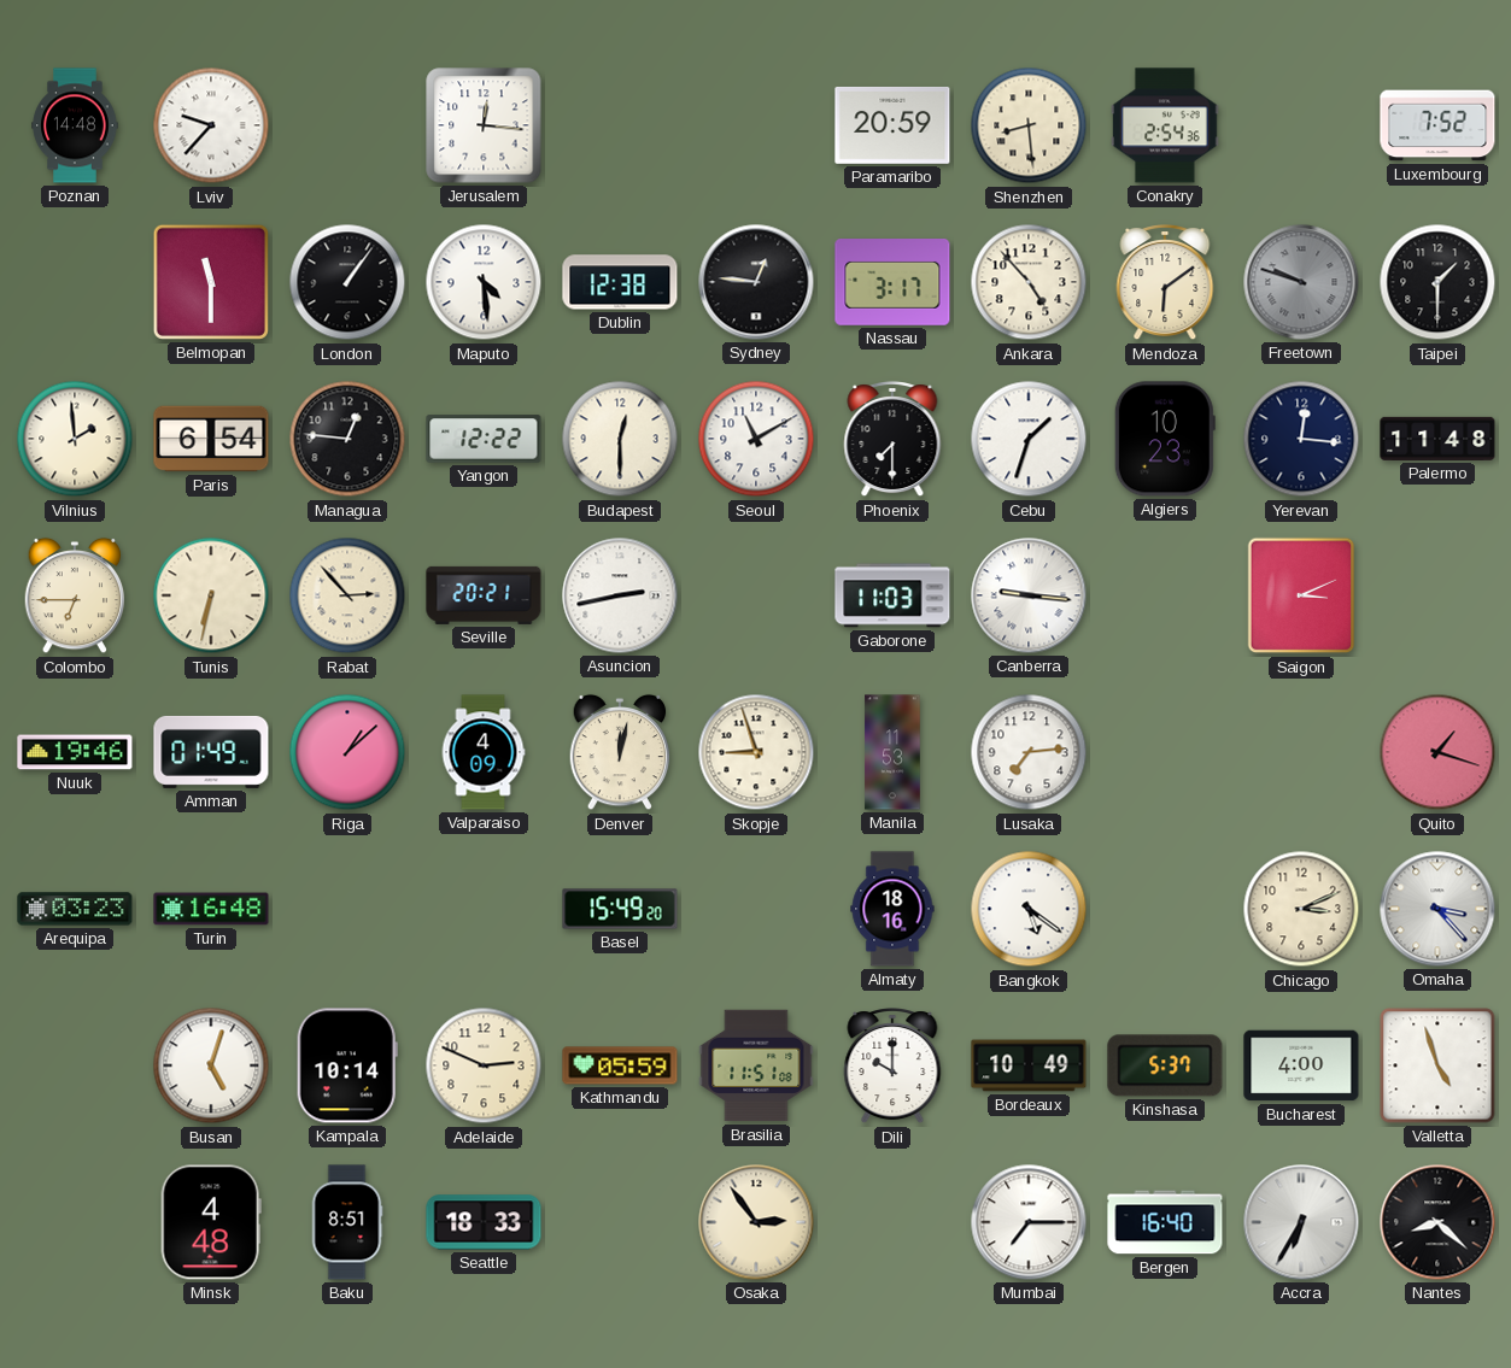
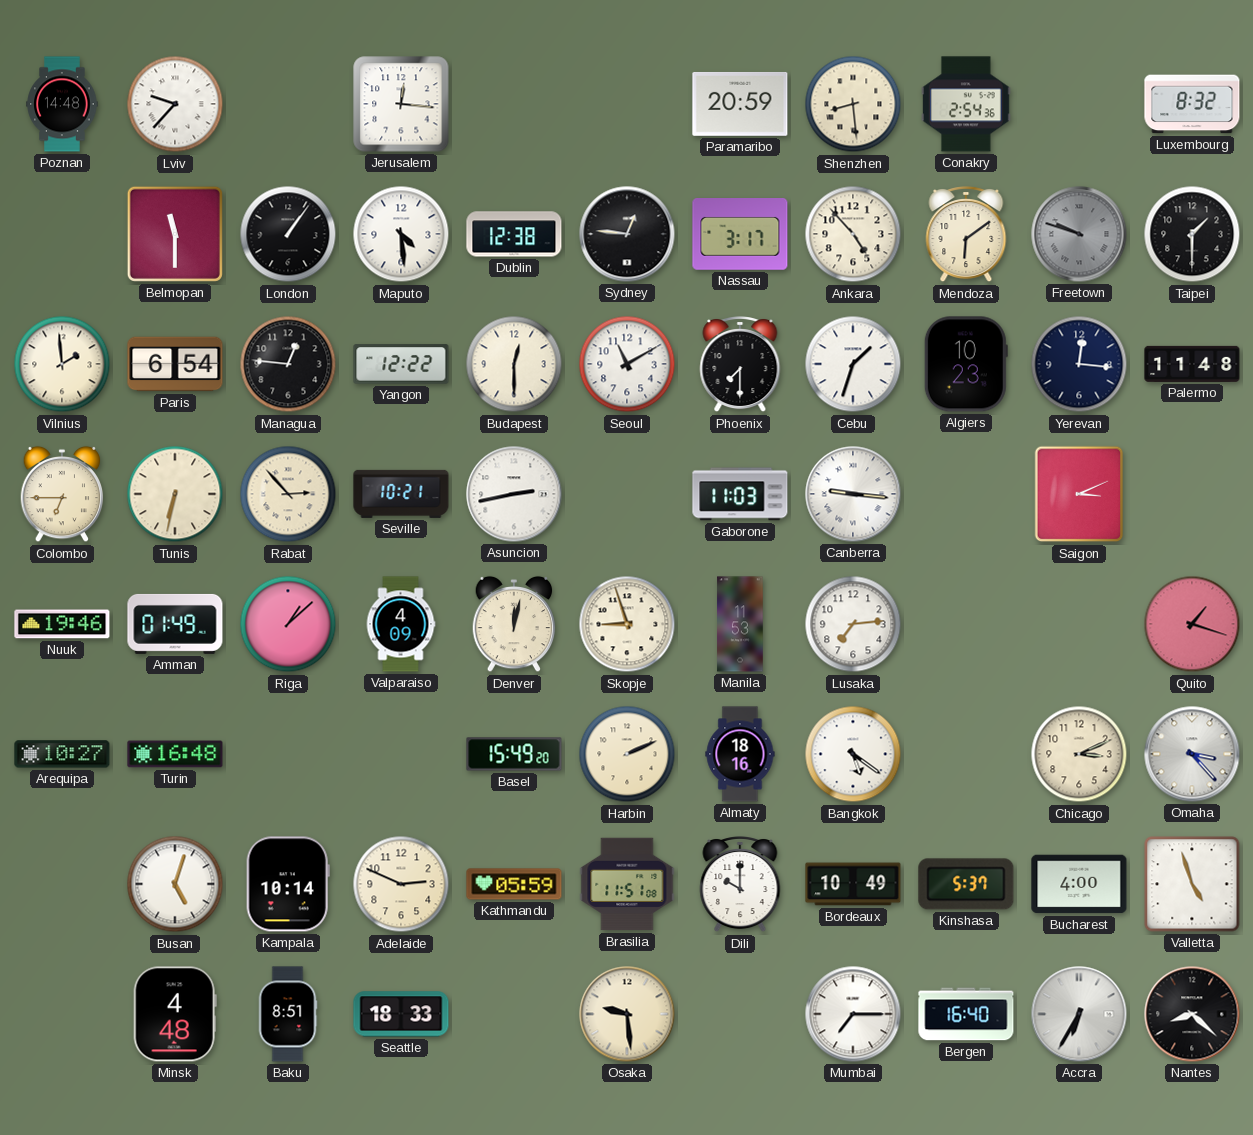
Luxembourg: 7:52 -> 8:32 (1192, 104)
Seville: 20:21 -> 10:21 (401, 494)
Arequipa: 03:23 -> 10:27 (62, 754)
Harbin: none -> 2:11 (627, 754)
Osaka: 2:54 -> 9:29 (627, 1014)
